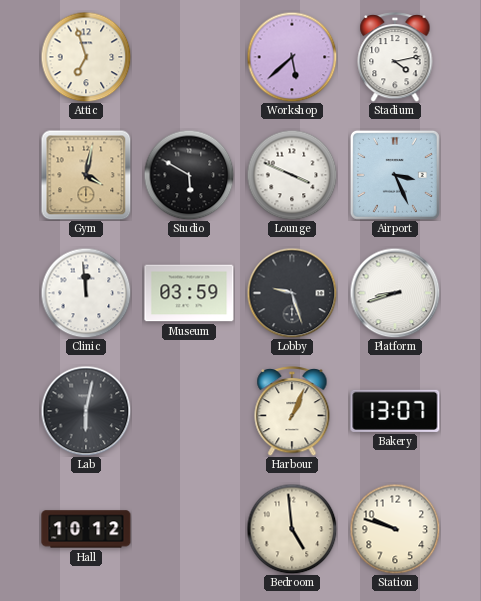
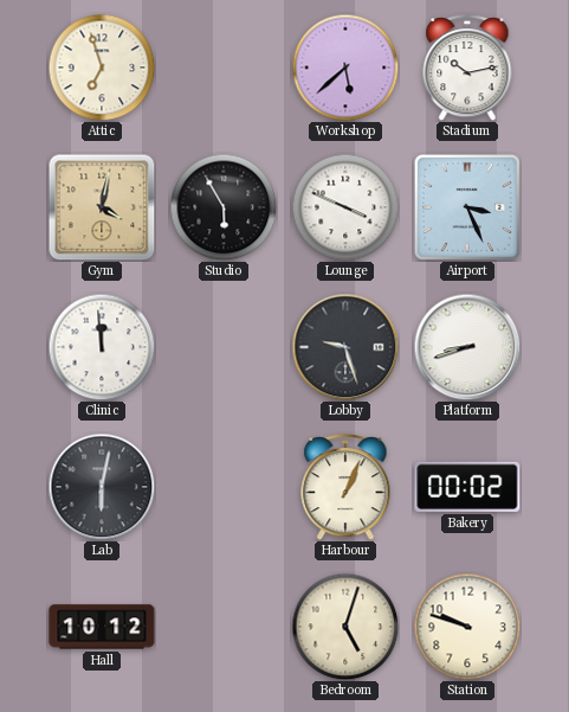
Stadium: 4:13 -> 10:13 (467, 69)
Studio: 5:50 -> 5:55 (224, 207)
Museum: 03:59 -> none (189, 293)
Bakery: 13:07 -> 00:02 (467, 487)
Bedroom: 4:59 -> 5:03 (345, 627)
